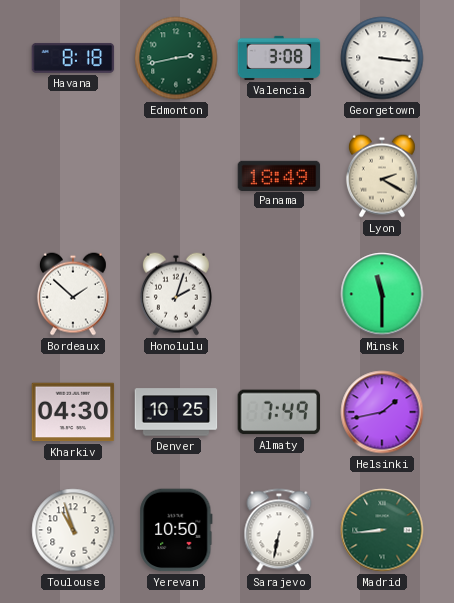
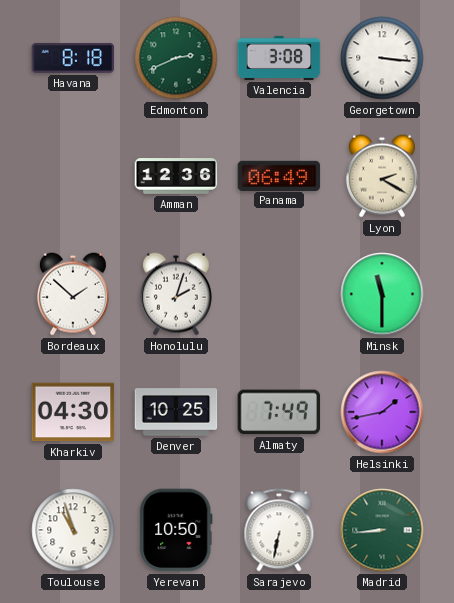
Edmonton: 2:43 -> 2:41 (176, 58)
Amman: none -> 12:36 (176, 176)
Panama: 18:49 -> 06:49 (279, 175)
